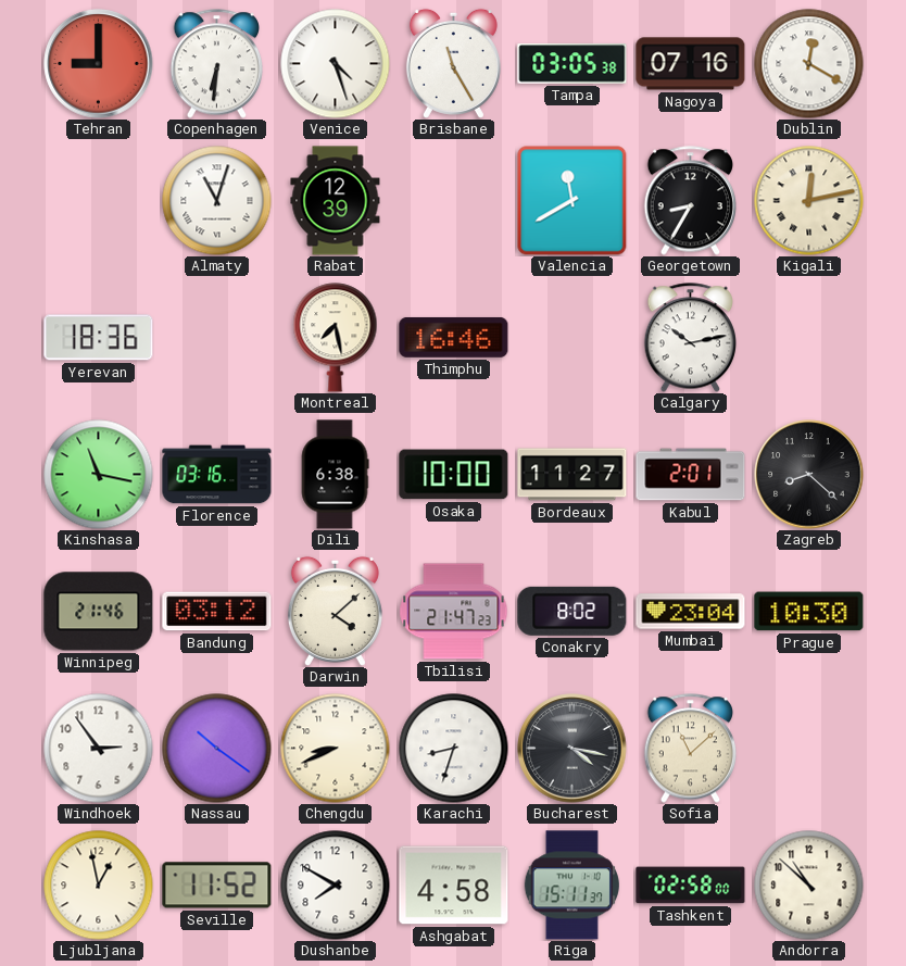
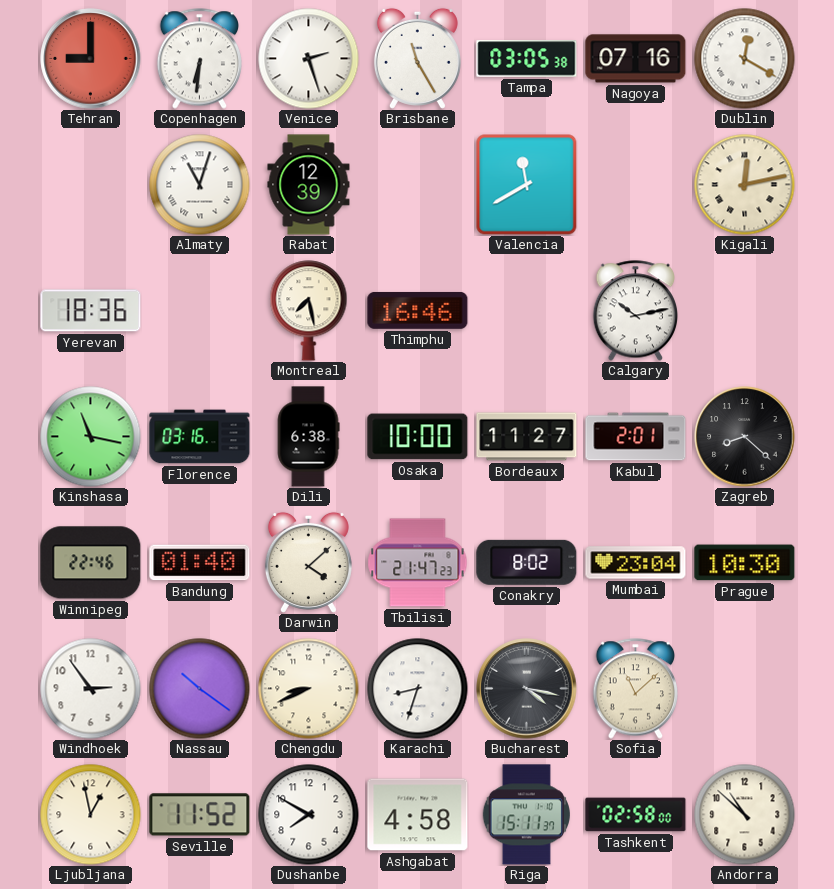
Venice: 4:27 -> 2:27 (309, 59)
Georgetown: 8:35 -> none (690, 201)
Winnipeg: 21:46 -> 22:46 (91, 563)
Bandung: 03:12 -> 01:40 (200, 563)
